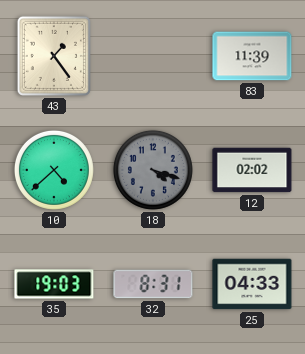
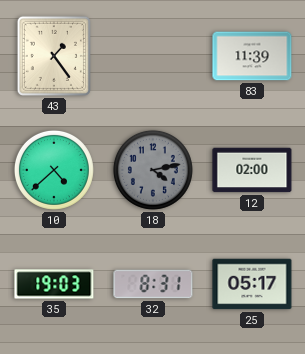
18: 4:18 -> 4:13 (153, 170)
12: 02:02 -> 02:00 (252, 170)
25: 04:33 -> 05:17 (252, 284)
